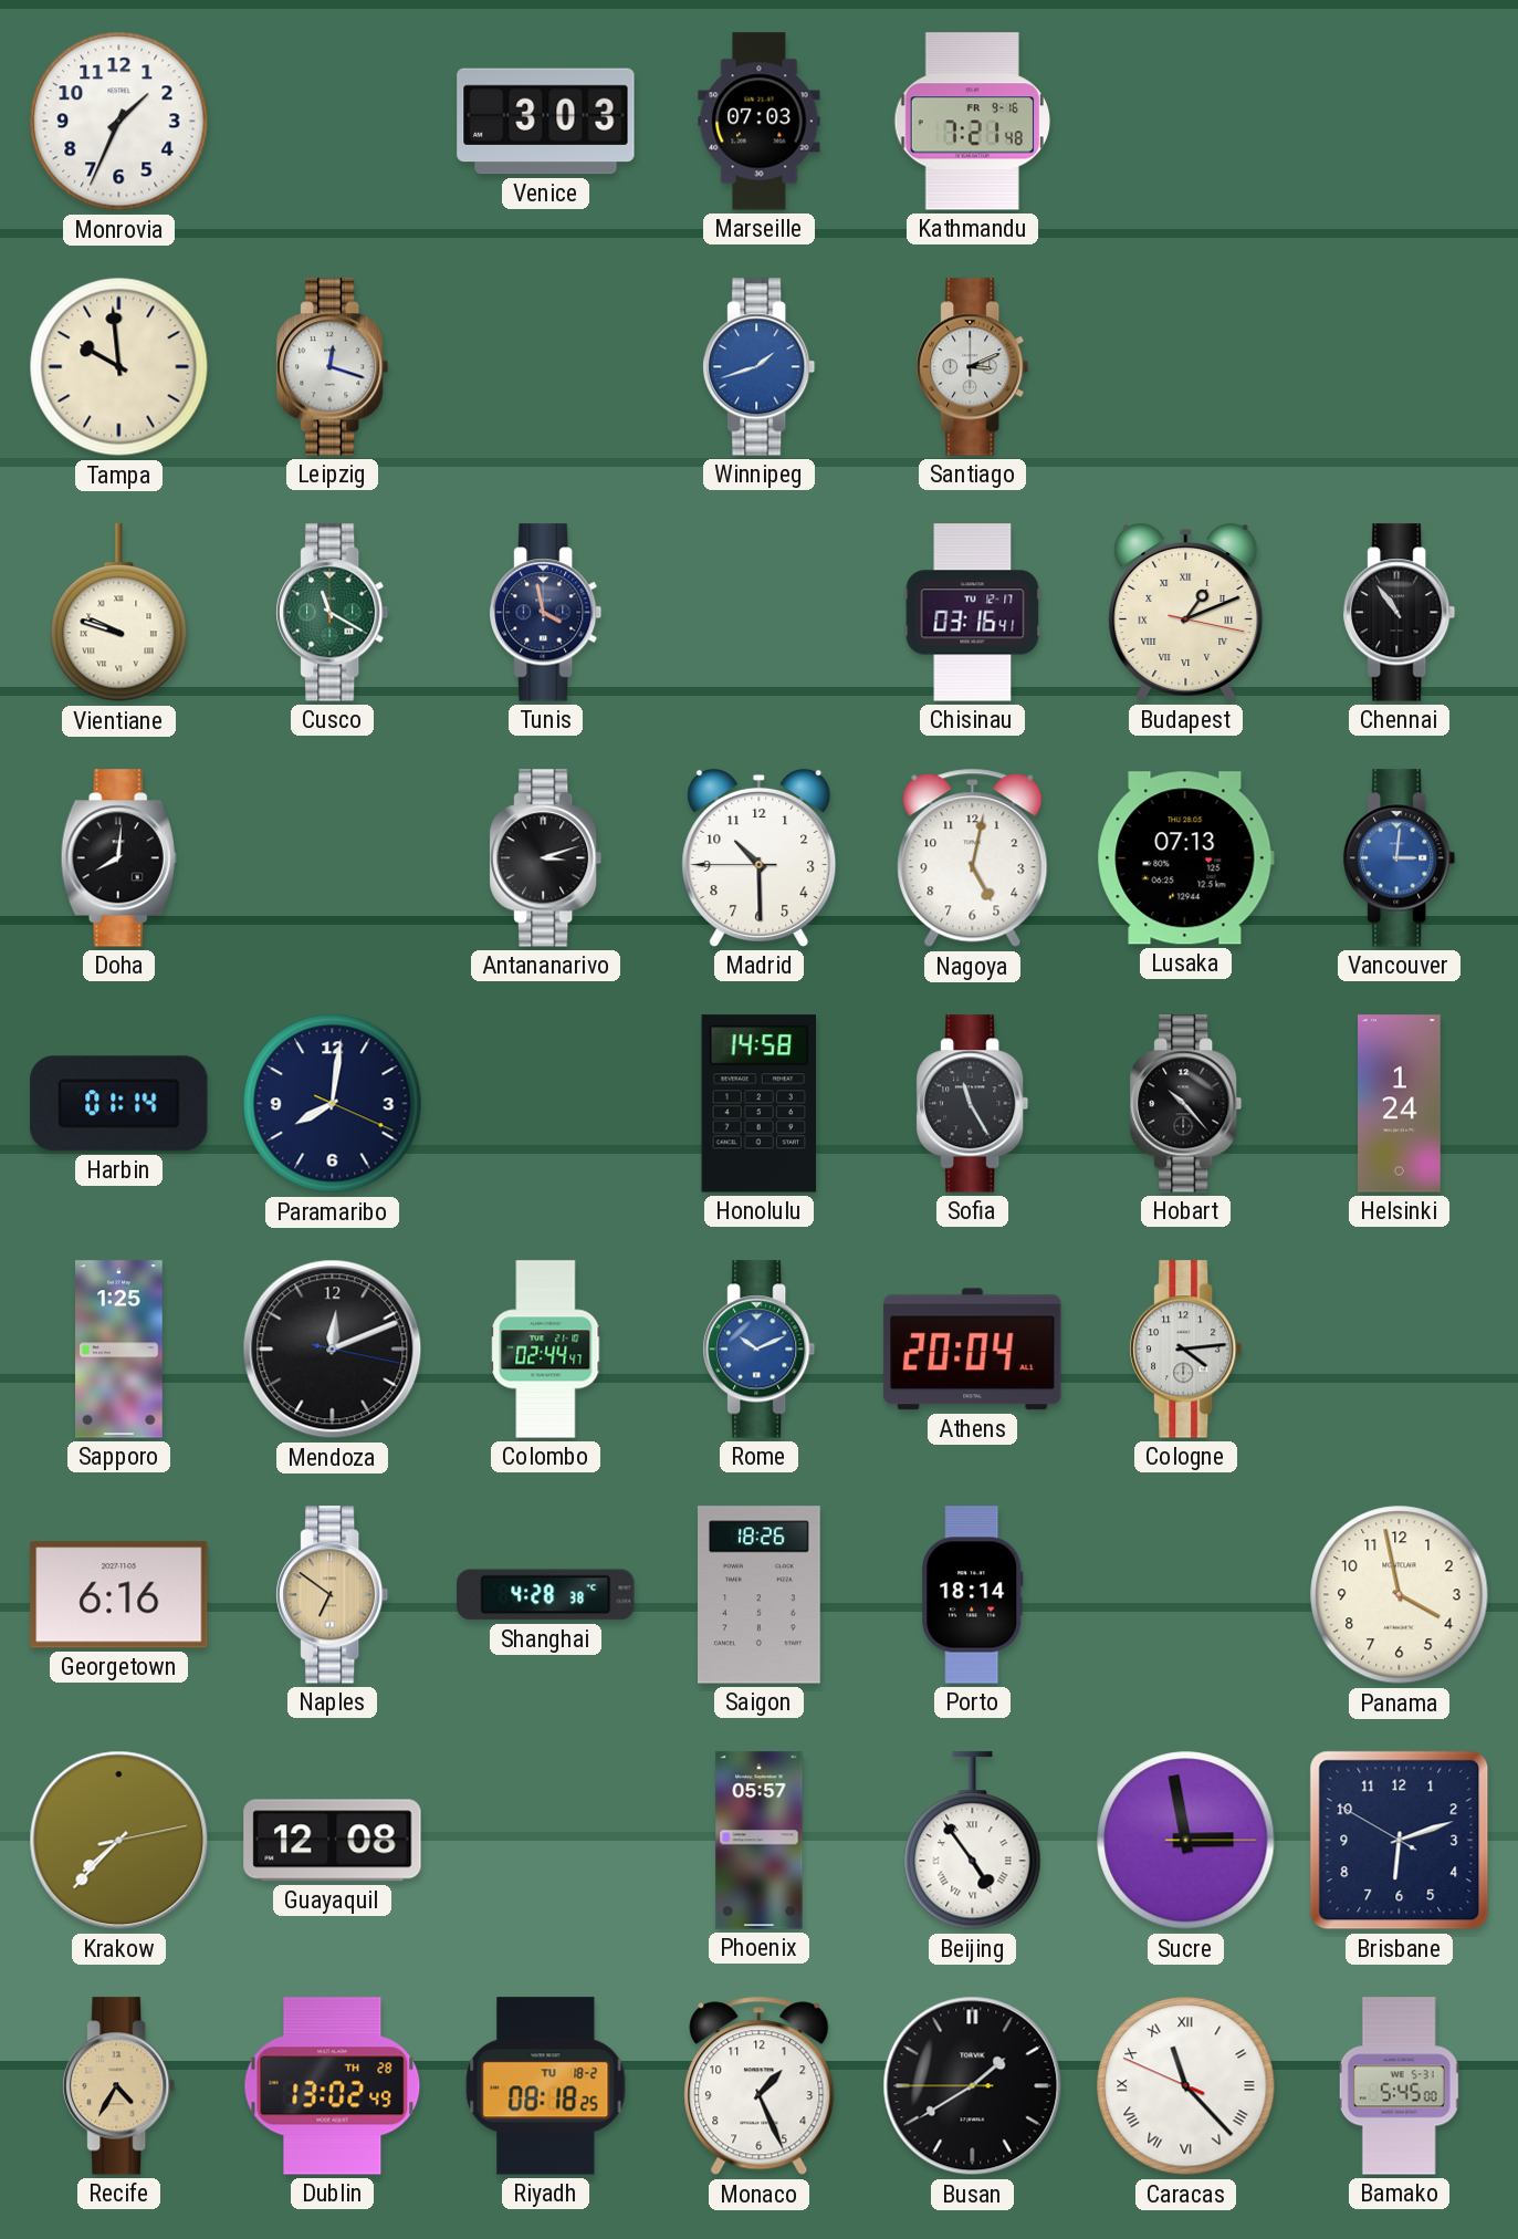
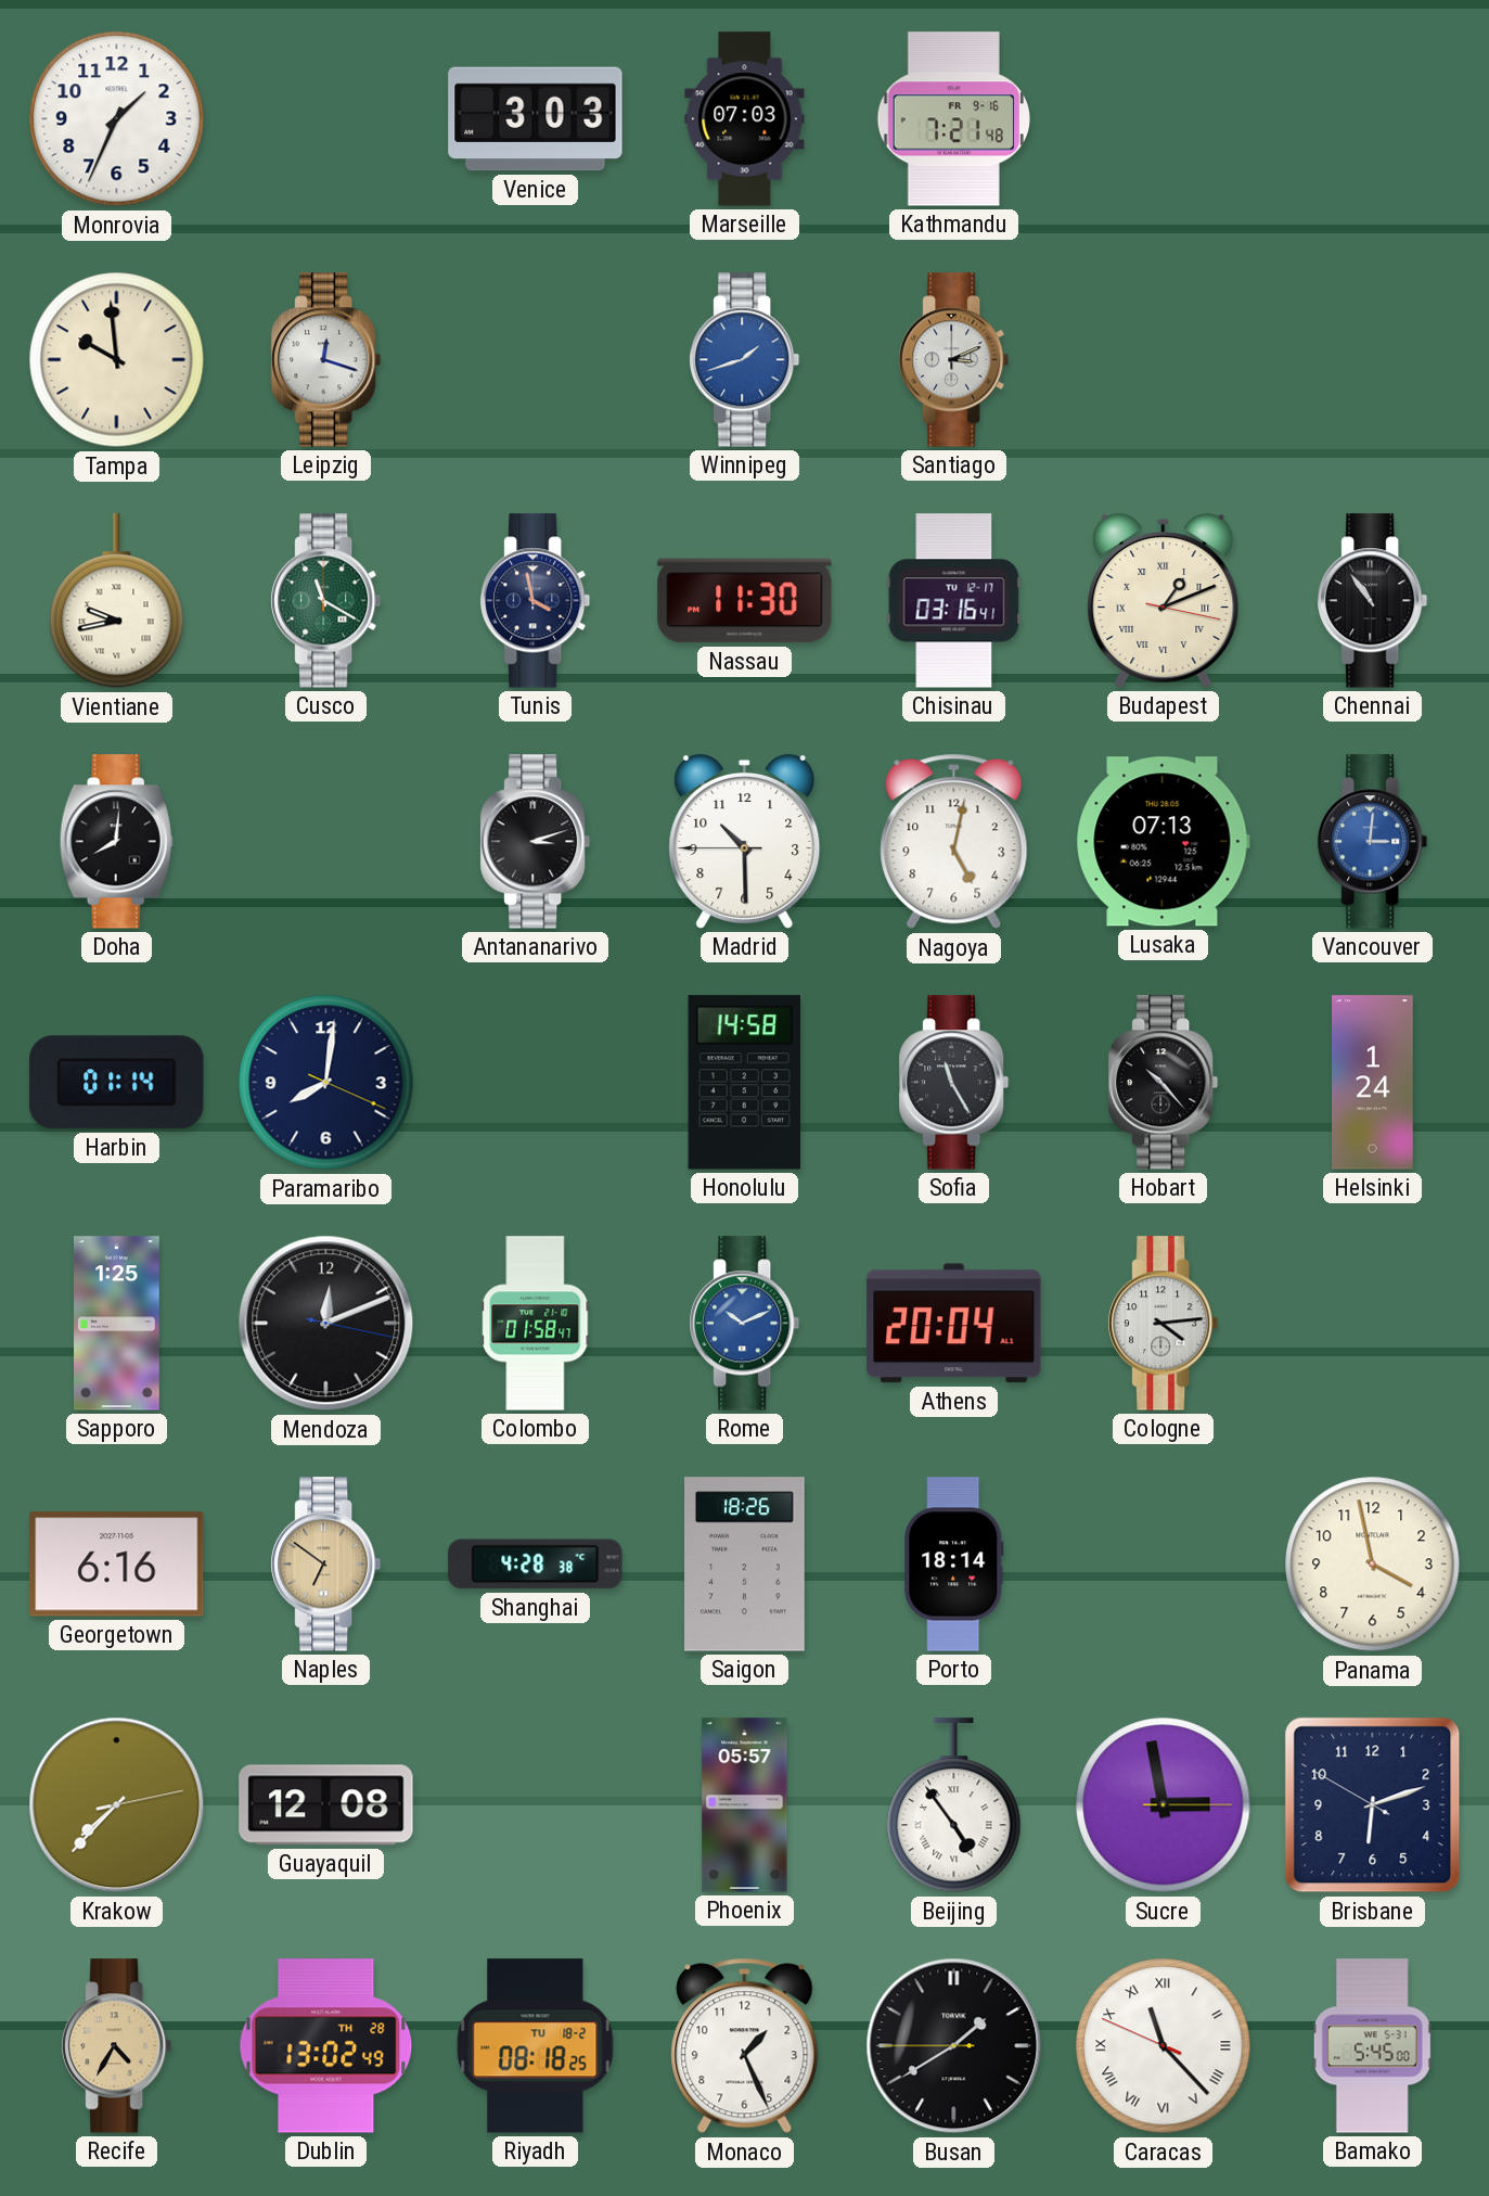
Vientiane: 9:48 -> 9:43 (117, 601)
Nassau: none -> 11:30 (745, 601)
Colombo: 02:44 -> 01:58 (536, 1324)
